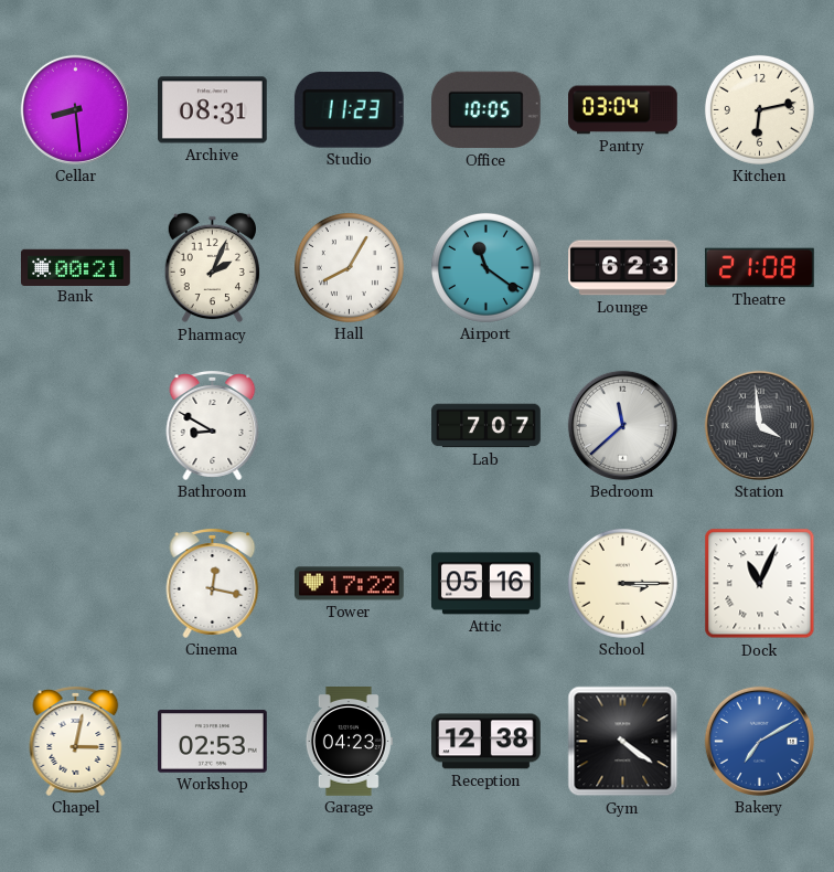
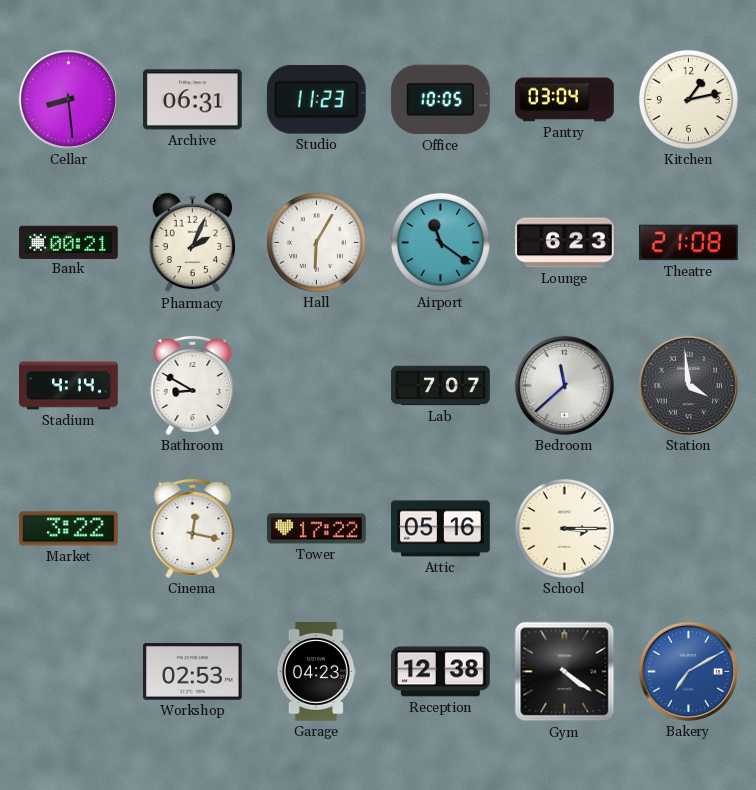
Archive: 08:31 -> 06:31 (193, 100)
Kitchen: 6:13 -> 1:13 (688, 99)
Hall: 8:05 -> 6:05 (316, 242)
Stadium: none -> 4:14 (69, 386)
Market: none -> 3:22 (69, 529)
Dock: 11:04 -> none (760, 584)
Chapel: 3:02 -> none (76, 742)
